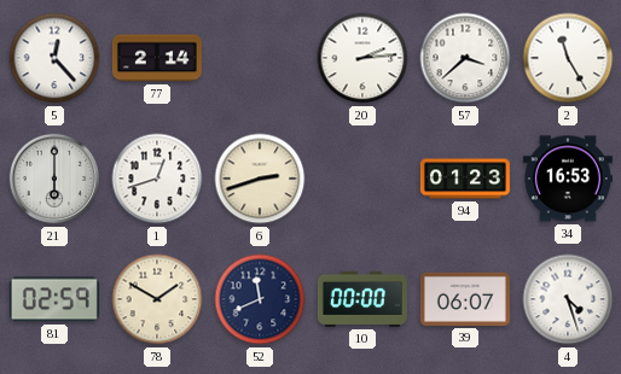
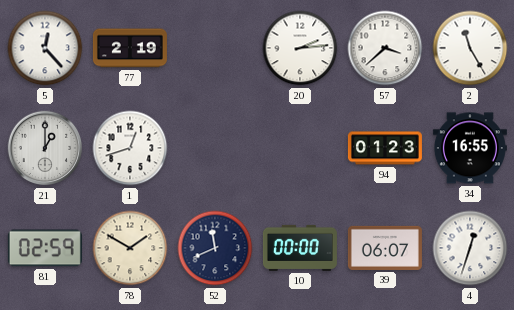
77: 2:14 -> 2:19 (130, 48)
21: 6:00 -> 1:00 (45, 148)
6: 2:42 -> none (260, 179)
34: 16:53 -> 16:55 (470, 148)
4: 4:27 -> 12:33 (470, 248)
